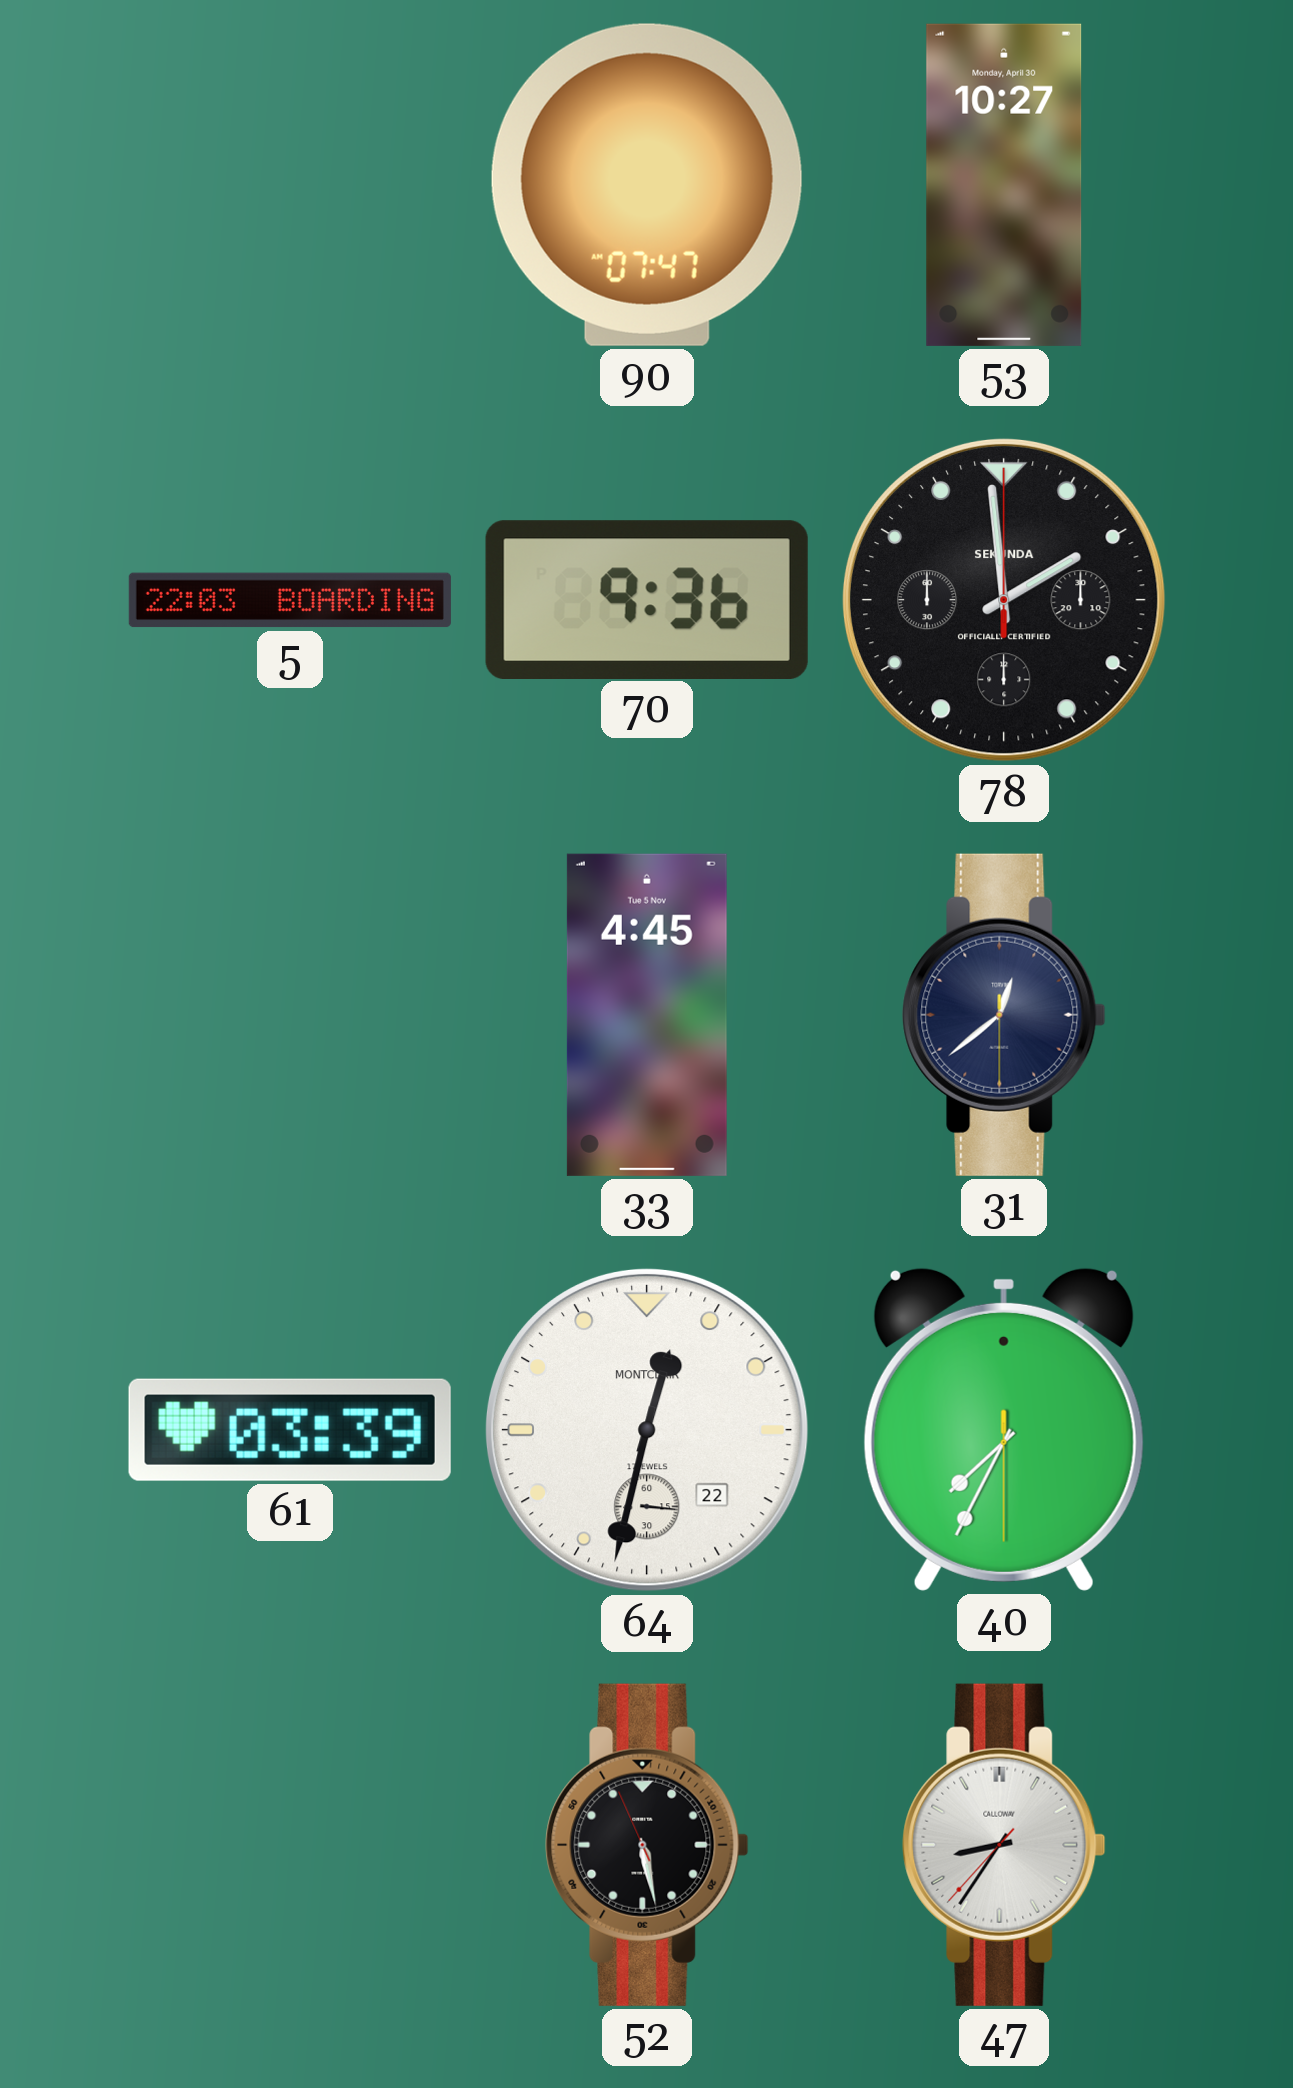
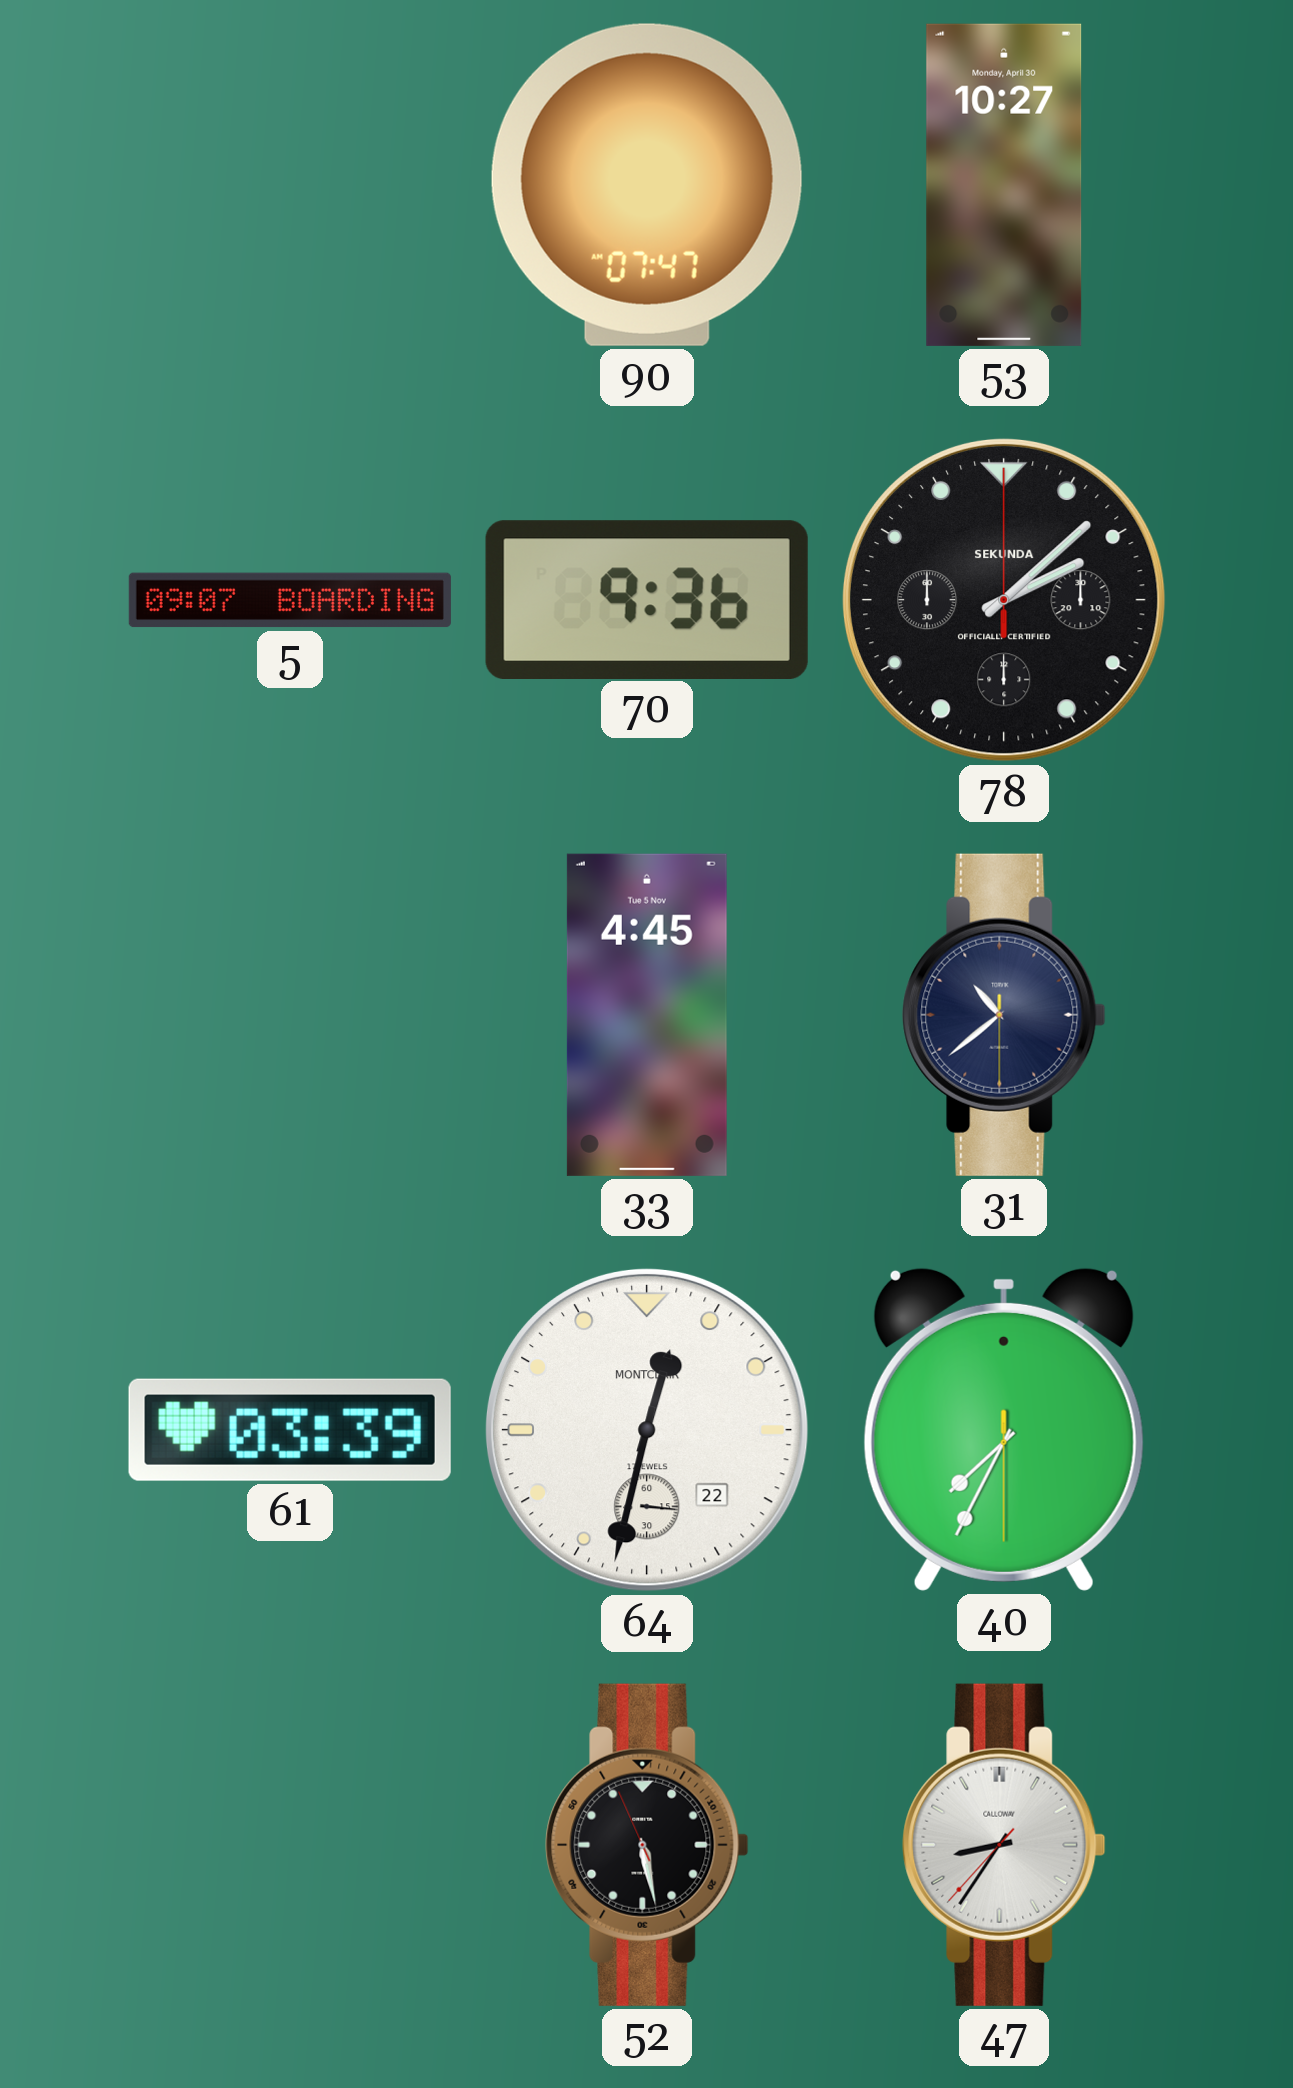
5: 22:03 -> 09:07 (290, 600)
78: 1:59 -> 2:08 (1004, 600)
31: 12:38 -> 10:38 (1004, 1015)
